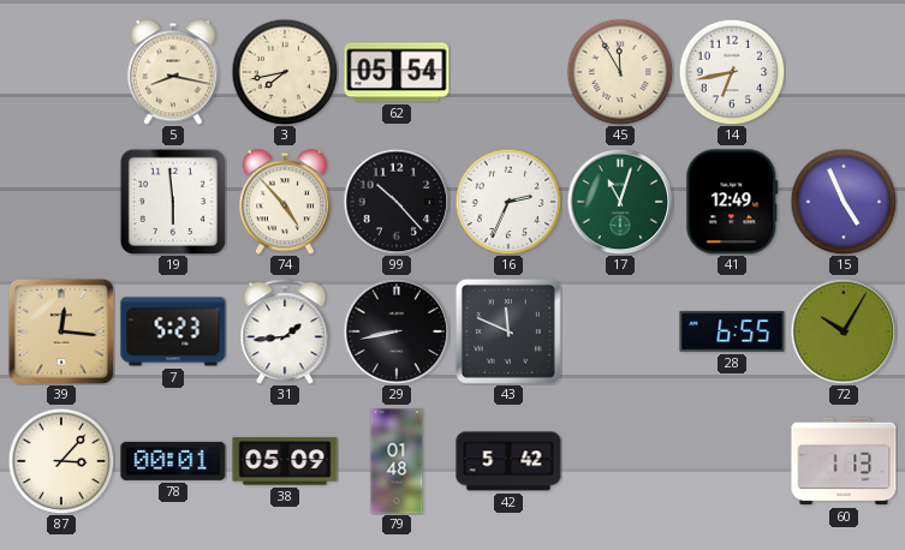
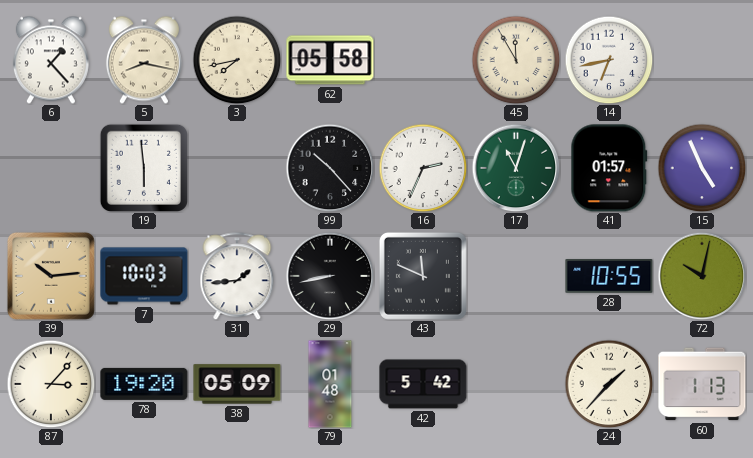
6: none -> 1:23 (51, 60)
62: 05:54 -> 05:58 (330, 60)
74: 4:53 -> none (285, 202)
41: 12:49 -> 01:57 (609, 168)
39: 12:16 -> 10:14 (51, 276)
7: 5:23 -> 10:03 (144, 276)
28: 6:55 -> 10:55 (609, 276)
72: 10:05 -> 10:02 (702, 276)
78: 00:01 -> 19:20 (144, 384)
24: none -> 1:37 (609, 384)
